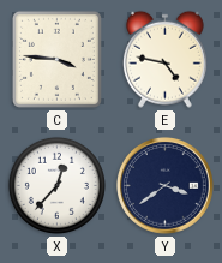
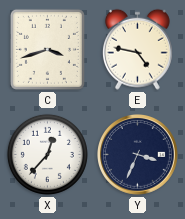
C: 3:46 -> 3:42 (47, 49)
Y: 3:39 -> 3:34 (138, 155)
